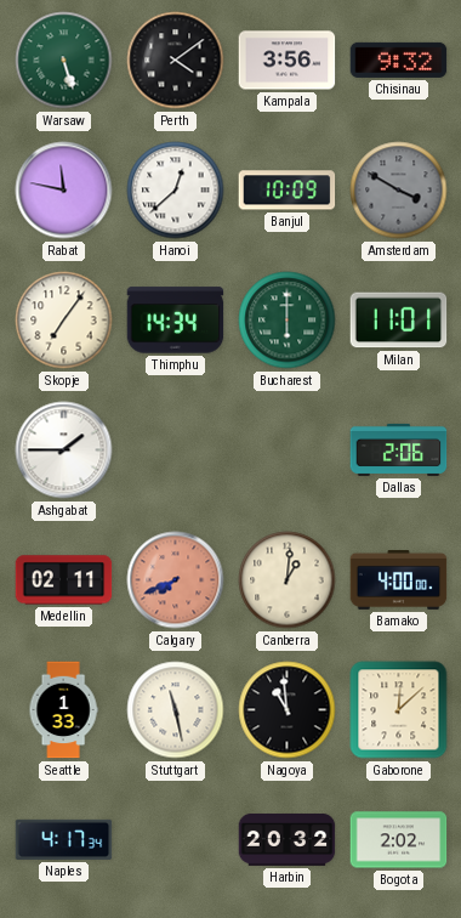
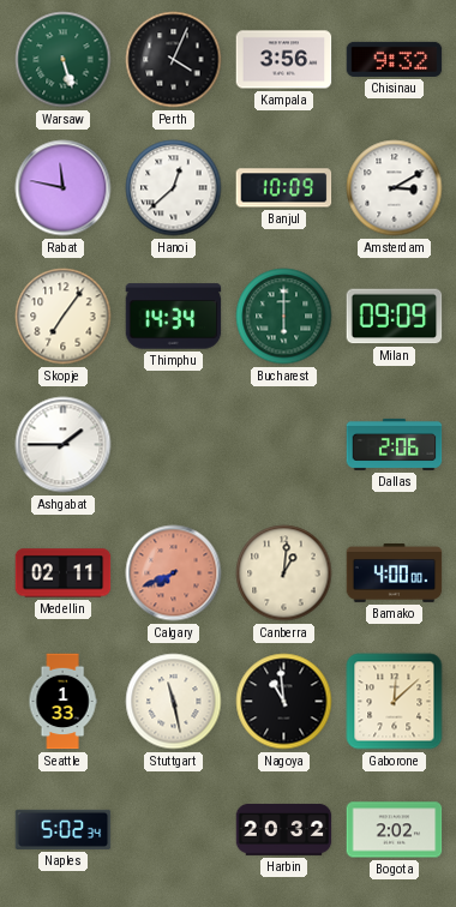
Perth: 4:09 -> 4:04 (174, 60)
Amsterdam: 3:50 -> 3:10 (395, 188)
Amsterdam dial: grey -> white (395, 188)
Milan: 11:01 -> 09:09 (395, 317)
Naples: 4:17 -> 5:02 (64, 829)
